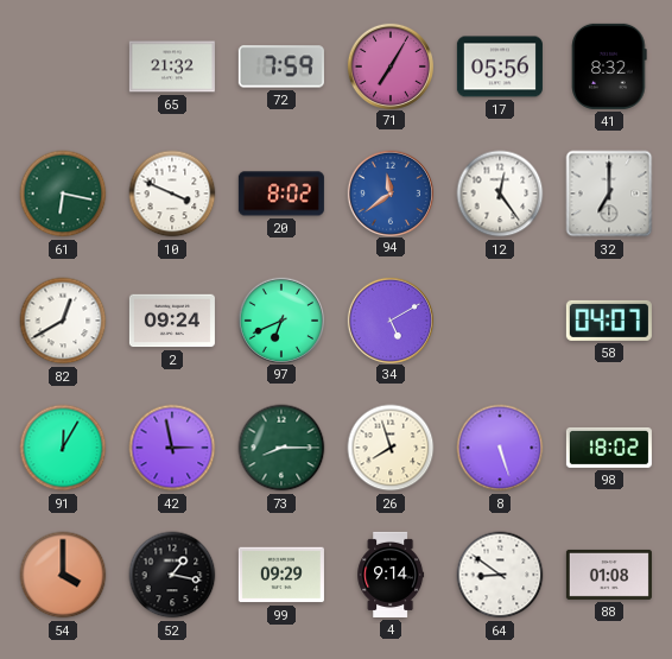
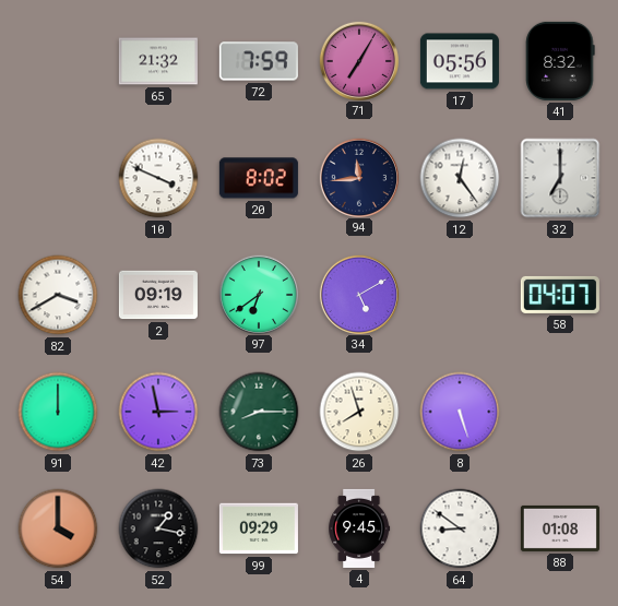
61: 6:17 -> none (63, 194)
94: 11:39 -> 11:44 (358, 177)
94 dial: blue -> navy (358, 177)
82: 12:40 -> 3:40 (58, 295)
2: 09:24 -> 09:19 (158, 295)
97: 6:41 -> 6:39 (258, 294)
91: 12:05 -> 12:00 (58, 412)
98: 18:02 -> none (609, 448)
4: 9:14 -> 9:45 (359, 528)
